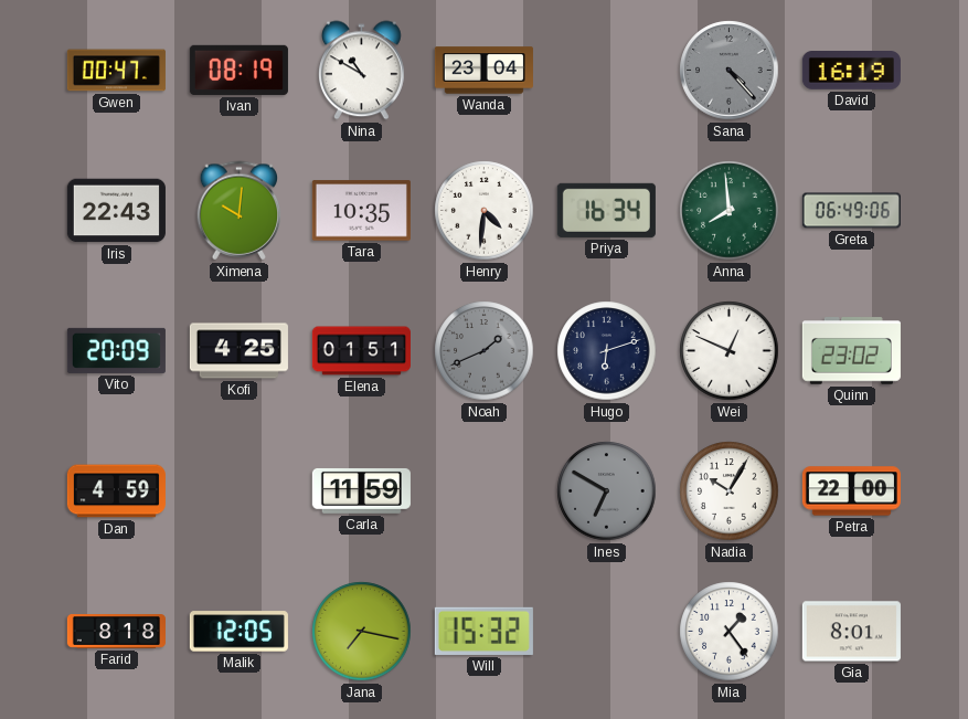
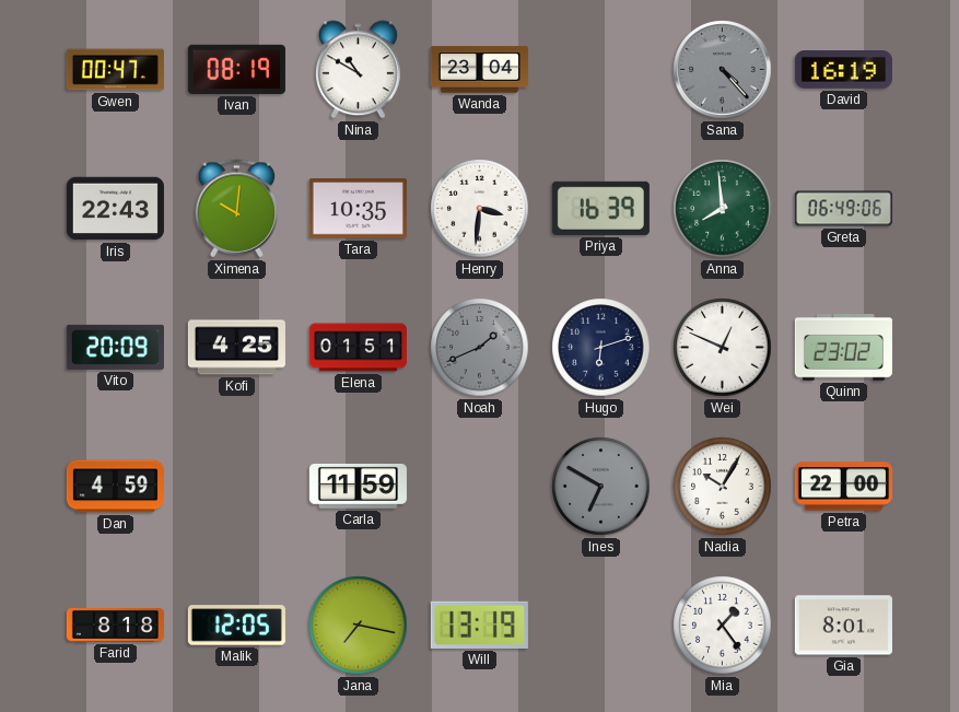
Henry: 4:31 -> 3:31 (480, 209)
Priya: 16:34 -> 16:39 (600, 208)
Will: 15:32 -> 13:19 (479, 625)
